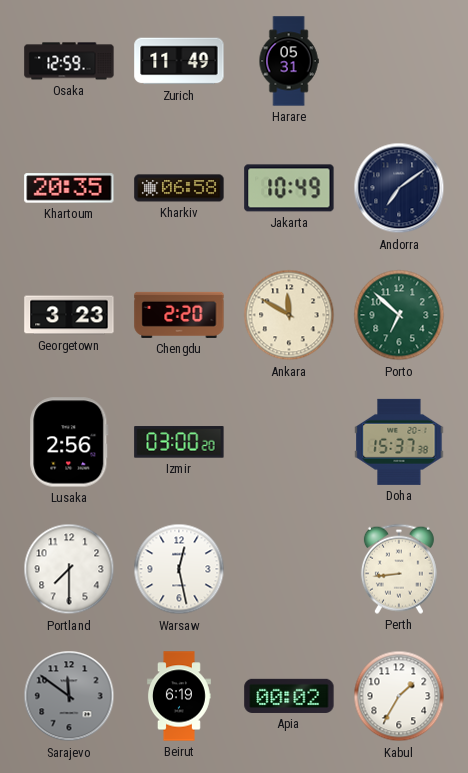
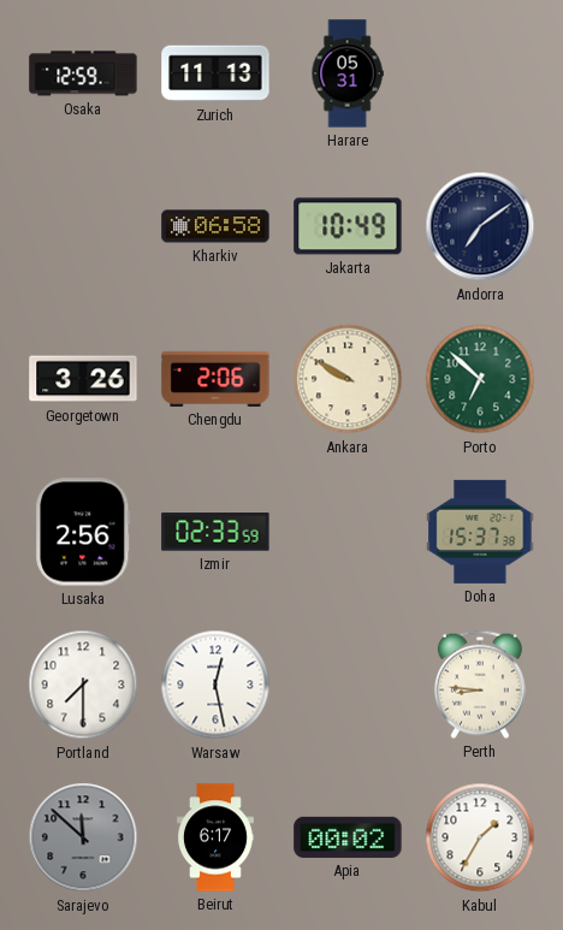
Zurich: 11:49 -> 11:13 (215, 73)
Khartoum: 20:35 -> none (69, 188)
Georgetown: 3:23 -> 3:26 (83, 379)
Chengdu: 2:20 -> 2:06 (215, 379)
Ankara: 11:50 -> 9:50 (348, 379)
Izmir: 03:00 -> 02:33 (215, 532)
Perth: 8:44 -> 8:46 (480, 685)
Sarajevo: 11:51 -> 11:52 (83, 837)
Beirut: 6:19 -> 6:17 (215, 837)
